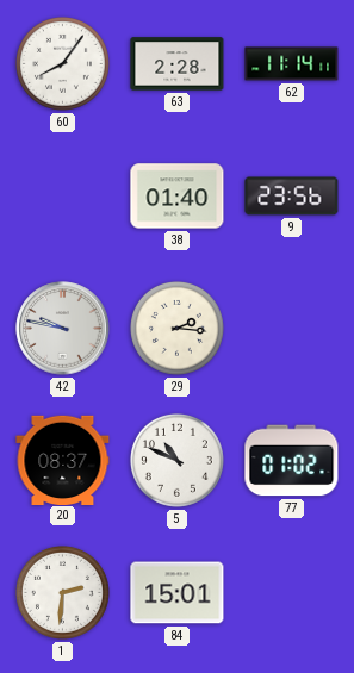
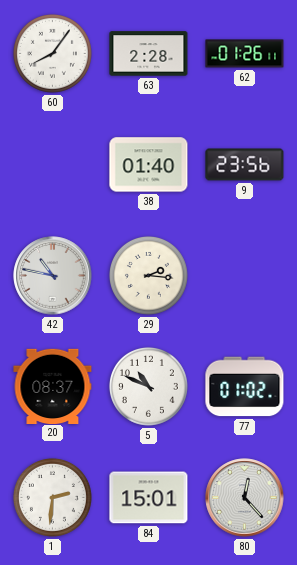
62: 11:14 -> 01:26 (245, 54)
42: 9:47 -> 10:47 (53, 276)
80: none -> 12:23 (245, 498)
